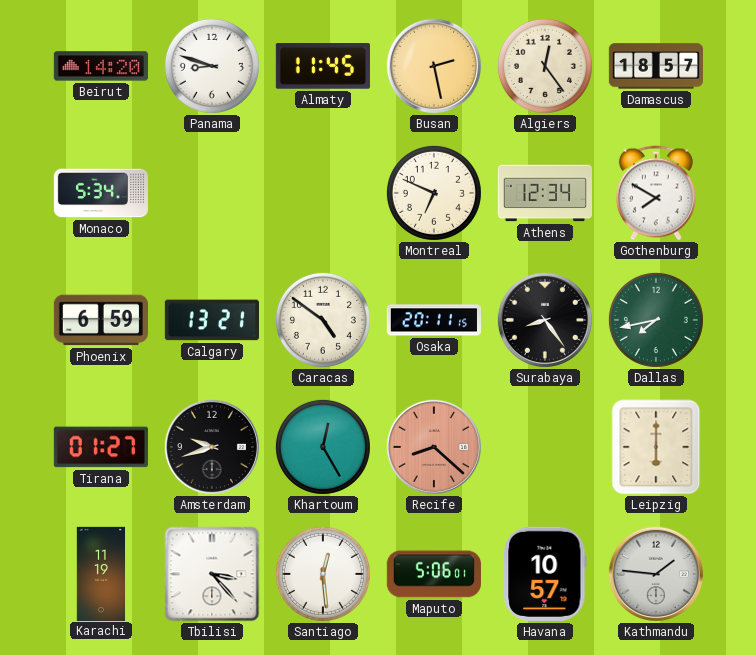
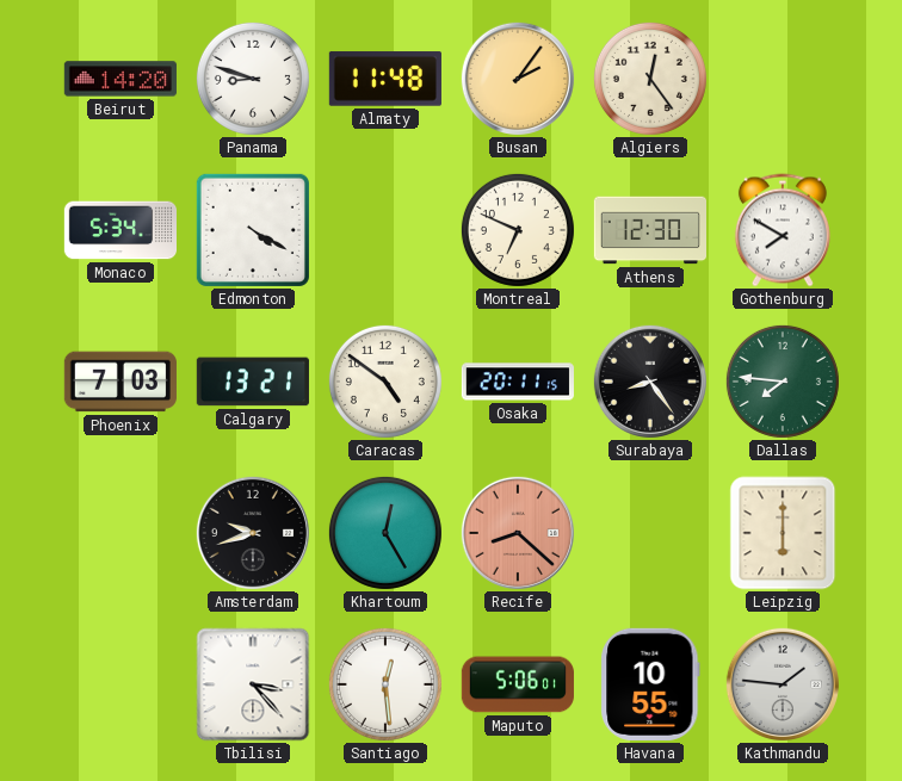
Almaty: 11:45 -> 11:48 (385, 79)
Busan: 2:28 -> 2:06 (518, 79)
Damascus: 18:57 -> none (656, 66)
Edmonton: none -> 4:20 (253, 230)
Athens: 12:34 -> 12:30 (649, 230)
Phoenix: 6:59 -> 7:03 (121, 382)
Dallas: 7:43 -> 7:46 (783, 382)
Tirana: 01:27 -> none (101, 447)
Karachi: 11:19 -> none (101, 573)
Havana: 10:57 -> 10:55 (650, 684)
